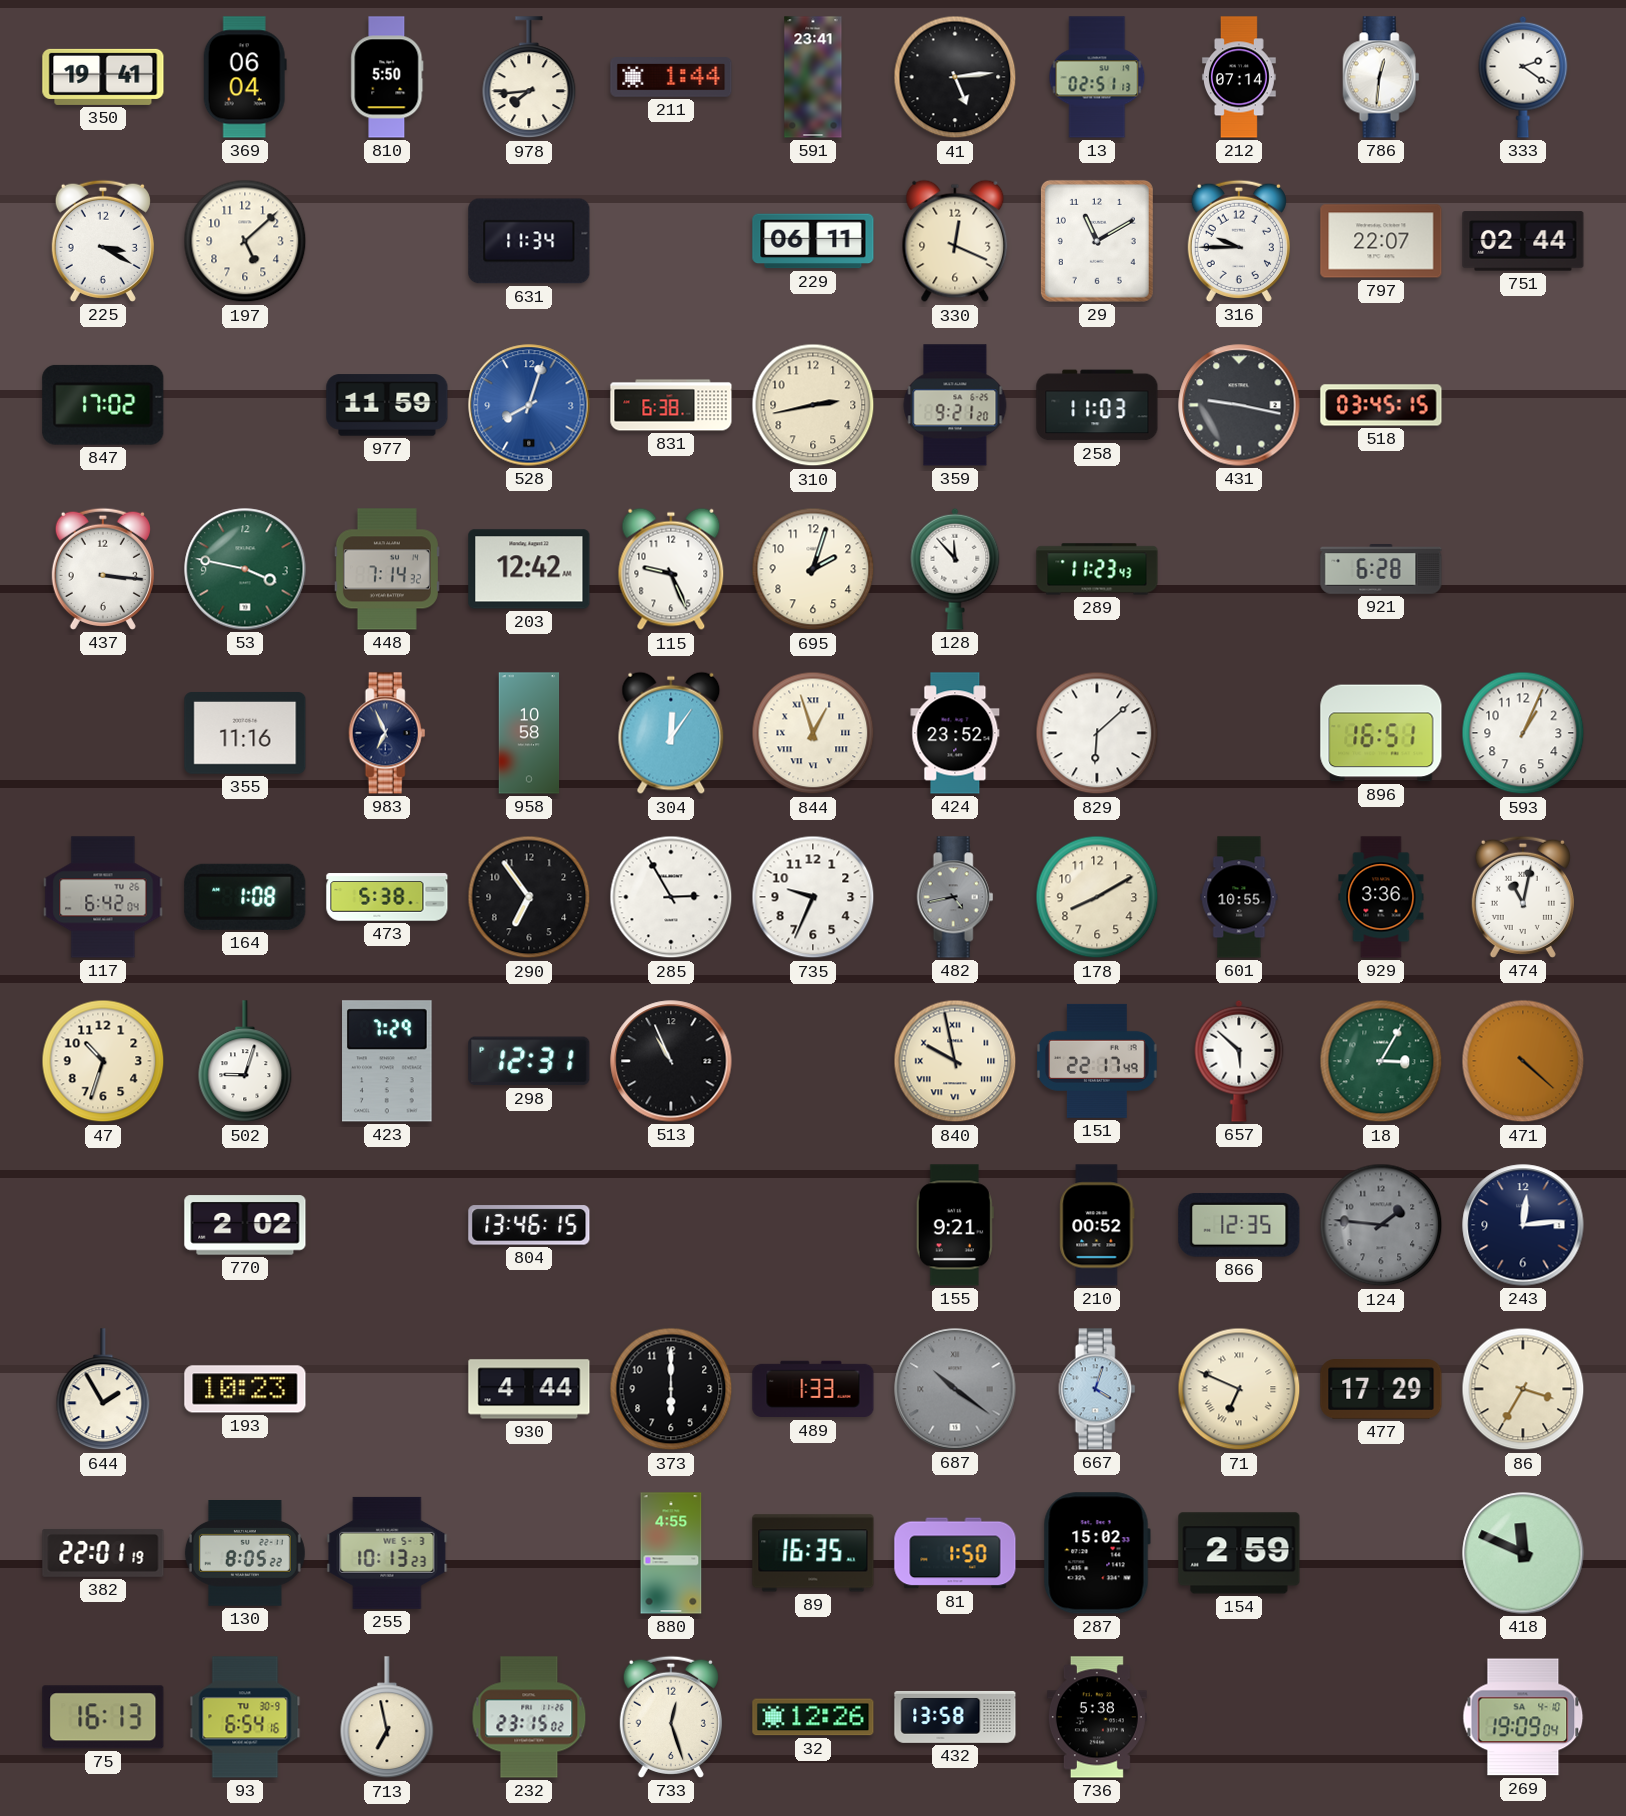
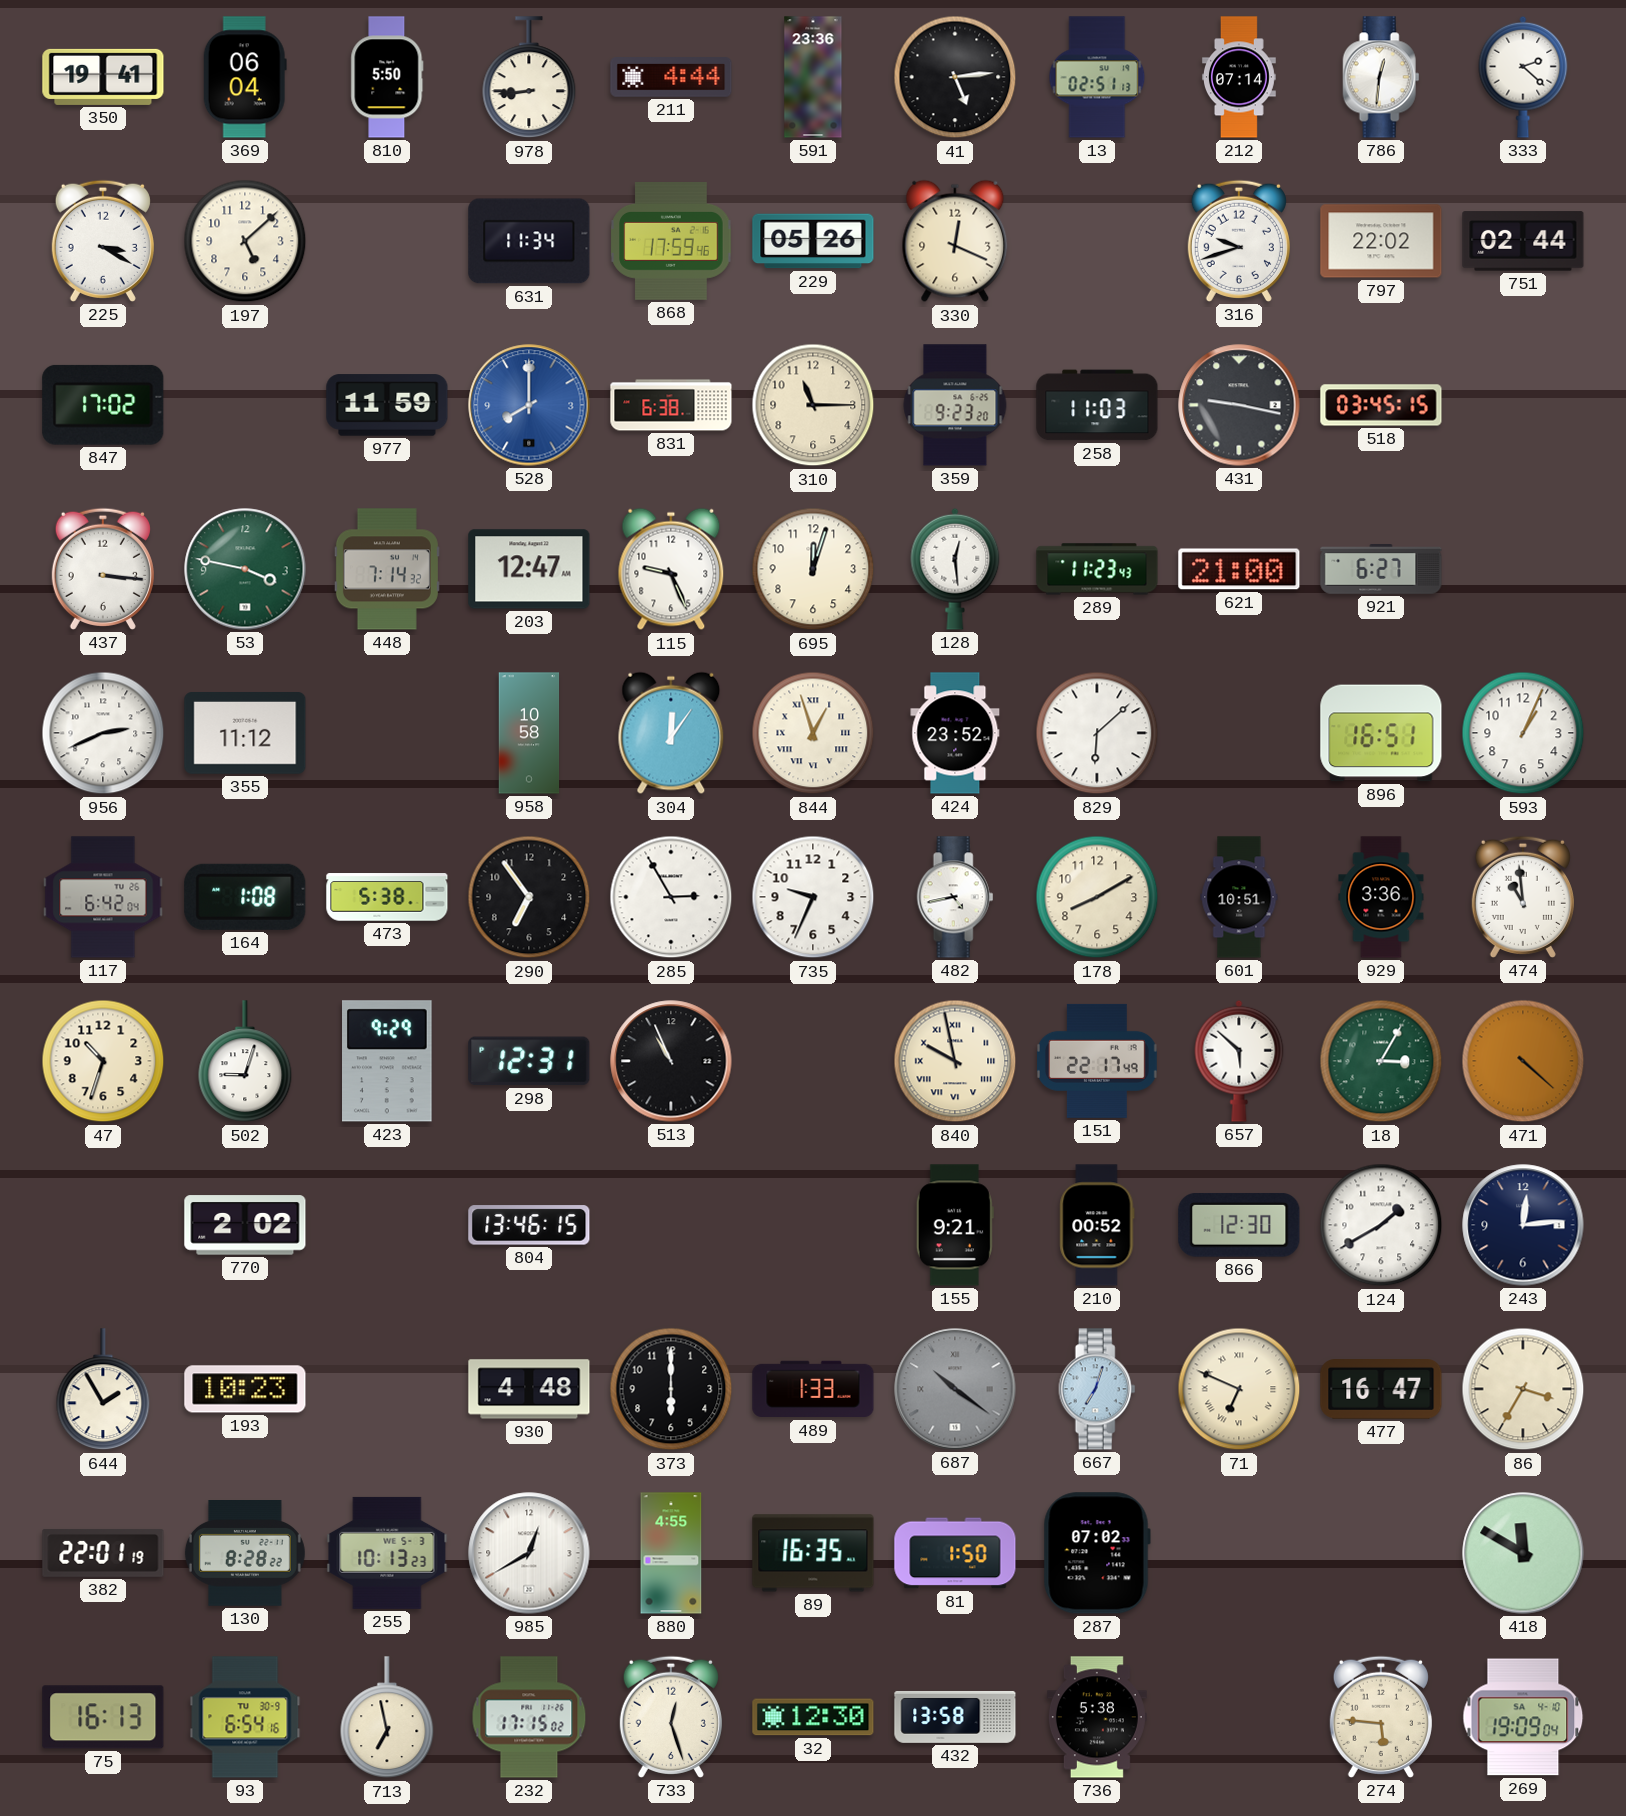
978: 7:44 -> 8:44 (529, 78)
211: 1:44 -> 4:44 (671, 77)
591: 23:41 -> 23:36 (813, 77)
333: 2:21 -> 2:22 (1523, 77)
868: none -> 17:59 (671, 242)
229: 06:11 -> 05:26 (813, 241)
29: 11:10 -> none (1097, 241)
316: 9:45 -> 9:42 (1239, 241)
797: 22:07 -> 22:02 (1381, 241)
528: 8:03 -> 8:00 (529, 405)
310: 2:43 -> 11:15 (813, 405)
359: 9:21 -> 9:23 (955, 405)
203: 12:42 -> 12:47 (529, 569)
695: 2:03 -> 12:03 (813, 569)
128: 11:53 -> 12:29 (955, 569)
621: none -> 21:00 (1239, 569)
921: 6:28 -> 6:27 (1381, 570)
956: none -> 2:41 (103, 733)
355: 11:16 -> 11:12 (245, 734)
983: 6:56 -> none (387, 733)
482 dial: grey -> white (955, 897)
601: 10:55 -> 10:51 (1239, 897)
474: 11:02 -> 10:59 (1523, 897)
423: 7:29 -> 9:29 (388, 1061)
866: 12:35 -> 12:30 (1239, 1225)
124: 1:46 -> 1:40 (1381, 1225)
124 dial: grey -> white (1381, 1225)
930: 4:44 -> 4:48 (529, 1389)
667: 4:03 -> 7:03 (1097, 1389)
477: 17:29 -> 16:47 (1381, 1390)
130: 8:05 -> 8:28 (245, 1554)
985: none -> 12:40 (529, 1553)
287: 15:02 -> 07:02 (1097, 1553)
154: 2:59 -> none (1239, 1553)
418: 11:49 -> 11:50 (1523, 1553)
232: 23:15 -> 17:15 (529, 1717)
32: 12:26 -> 12:30 (813, 1717)
274: none -> 5:46 (1381, 1717)
